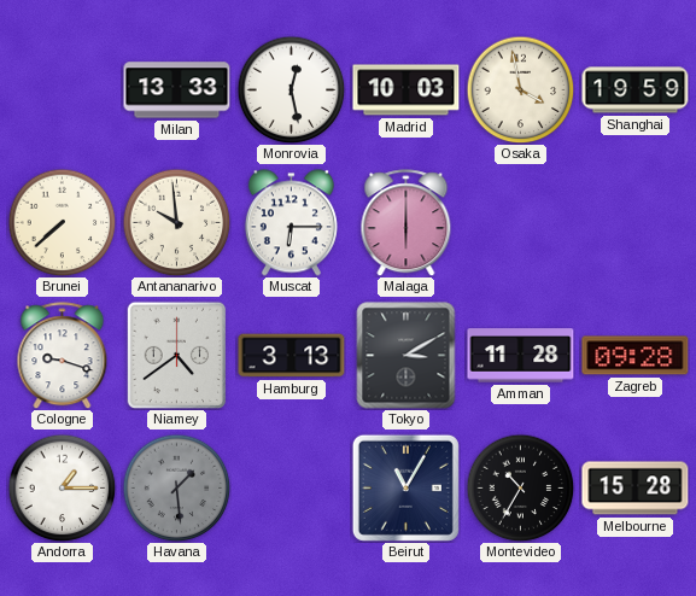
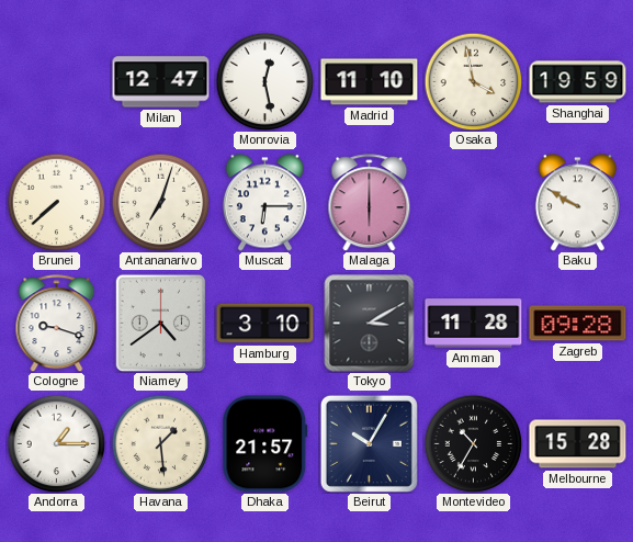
Milan: 13:33 -> 12:47 (161, 82)
Madrid: 10:03 -> 11:10 (370, 82)
Antananarivo: 9:59 -> 7:03 (160, 202)
Baku: none -> 9:50 (577, 203)
Hamburg: 3:13 -> 3:10 (265, 324)
Havana dial: grey -> cream (160, 443)
Dhaka: none -> 21:57 (265, 444)
Beirut: 11:05 -> 10:05 (369, 443)
